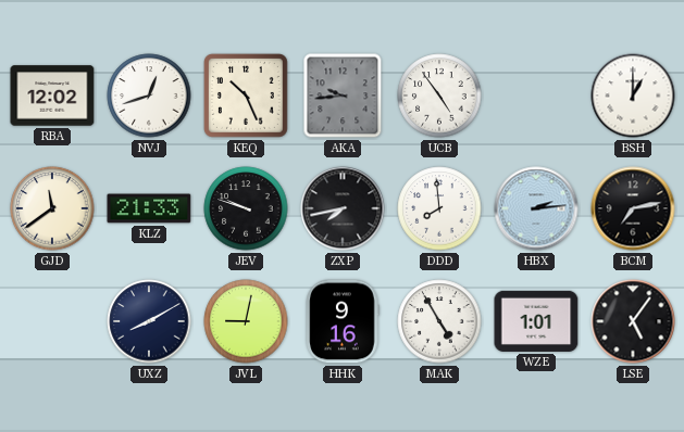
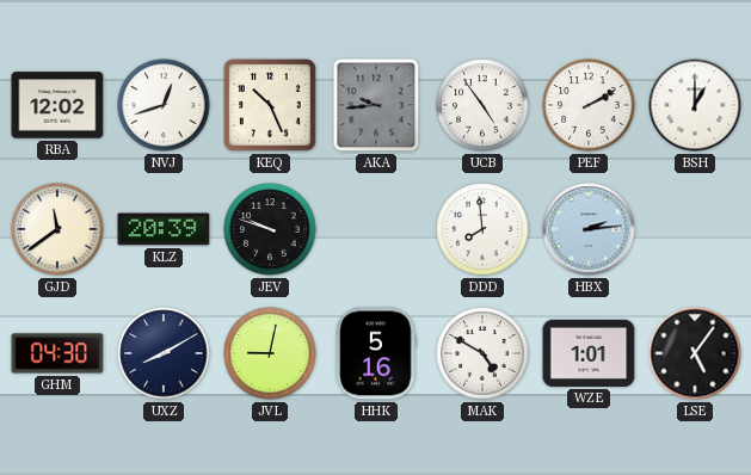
PEF: none -> 2:10 (589, 105)
KLZ: 21:33 -> 20:39 (164, 229)
ZXP: 7:43 -> none (343, 208)
BCM: 7:13 -> none (633, 208)
GHM: none -> 04:30 (57, 353)
HHK: 9:16 -> 5:16 (376, 353)
MAK: 4:55 -> 4:50 (482, 353)
